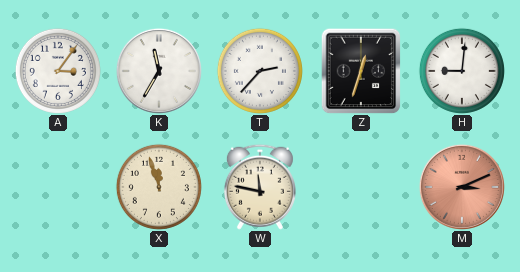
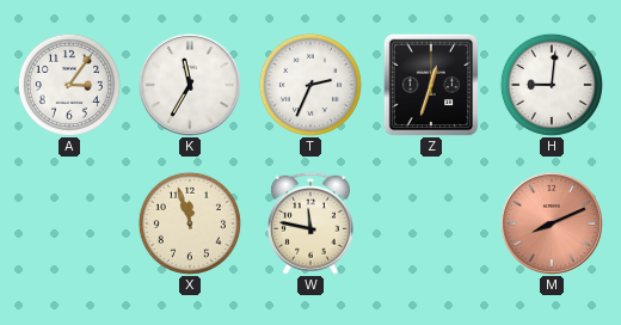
T: 2:37 -> 2:34 (310, 85)
M: 3:11 -> 8:11 (552, 223)
